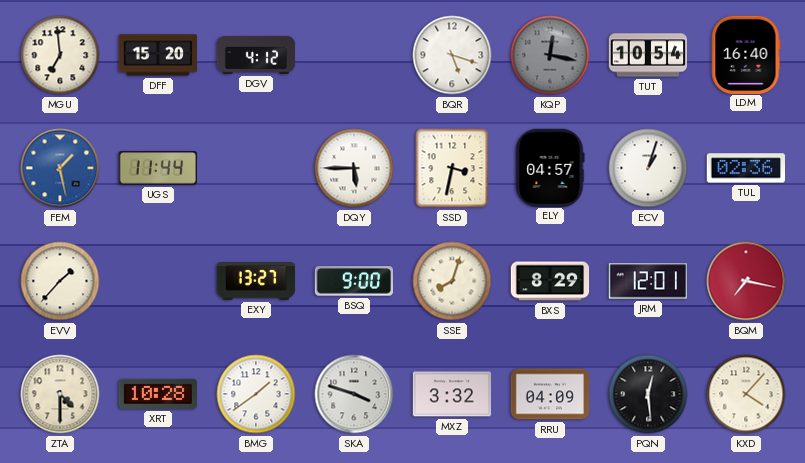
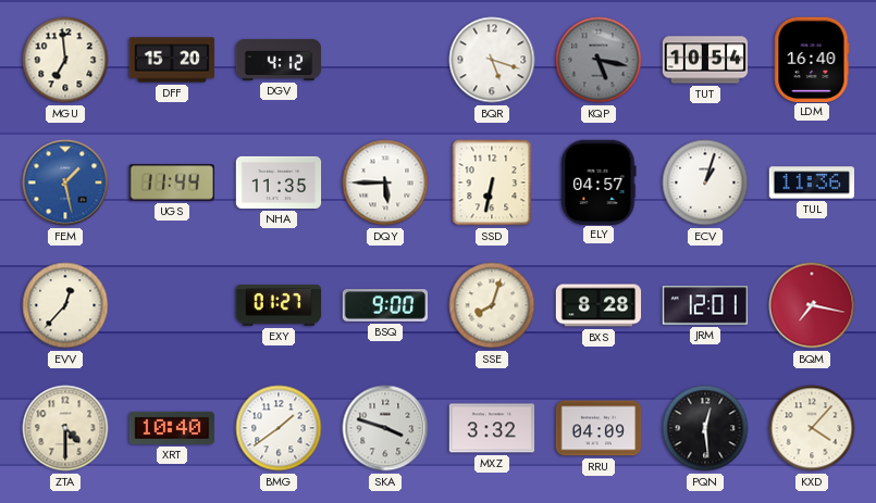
KQP: 12:17 -> 5:17 (599, 60)
NHA: none -> 11:35 (279, 183)
SSD: 3:32 -> 6:32 (492, 183)
TUL: 02:36 -> 11:36 (811, 183)
EVV: 1:37 -> 12:37 (65, 305)
EXY: 13:27 -> 01:27 (279, 305)
BXS: 8:29 -> 8:28 (599, 305)
XRT: 10:28 -> 10:40 (172, 428)
